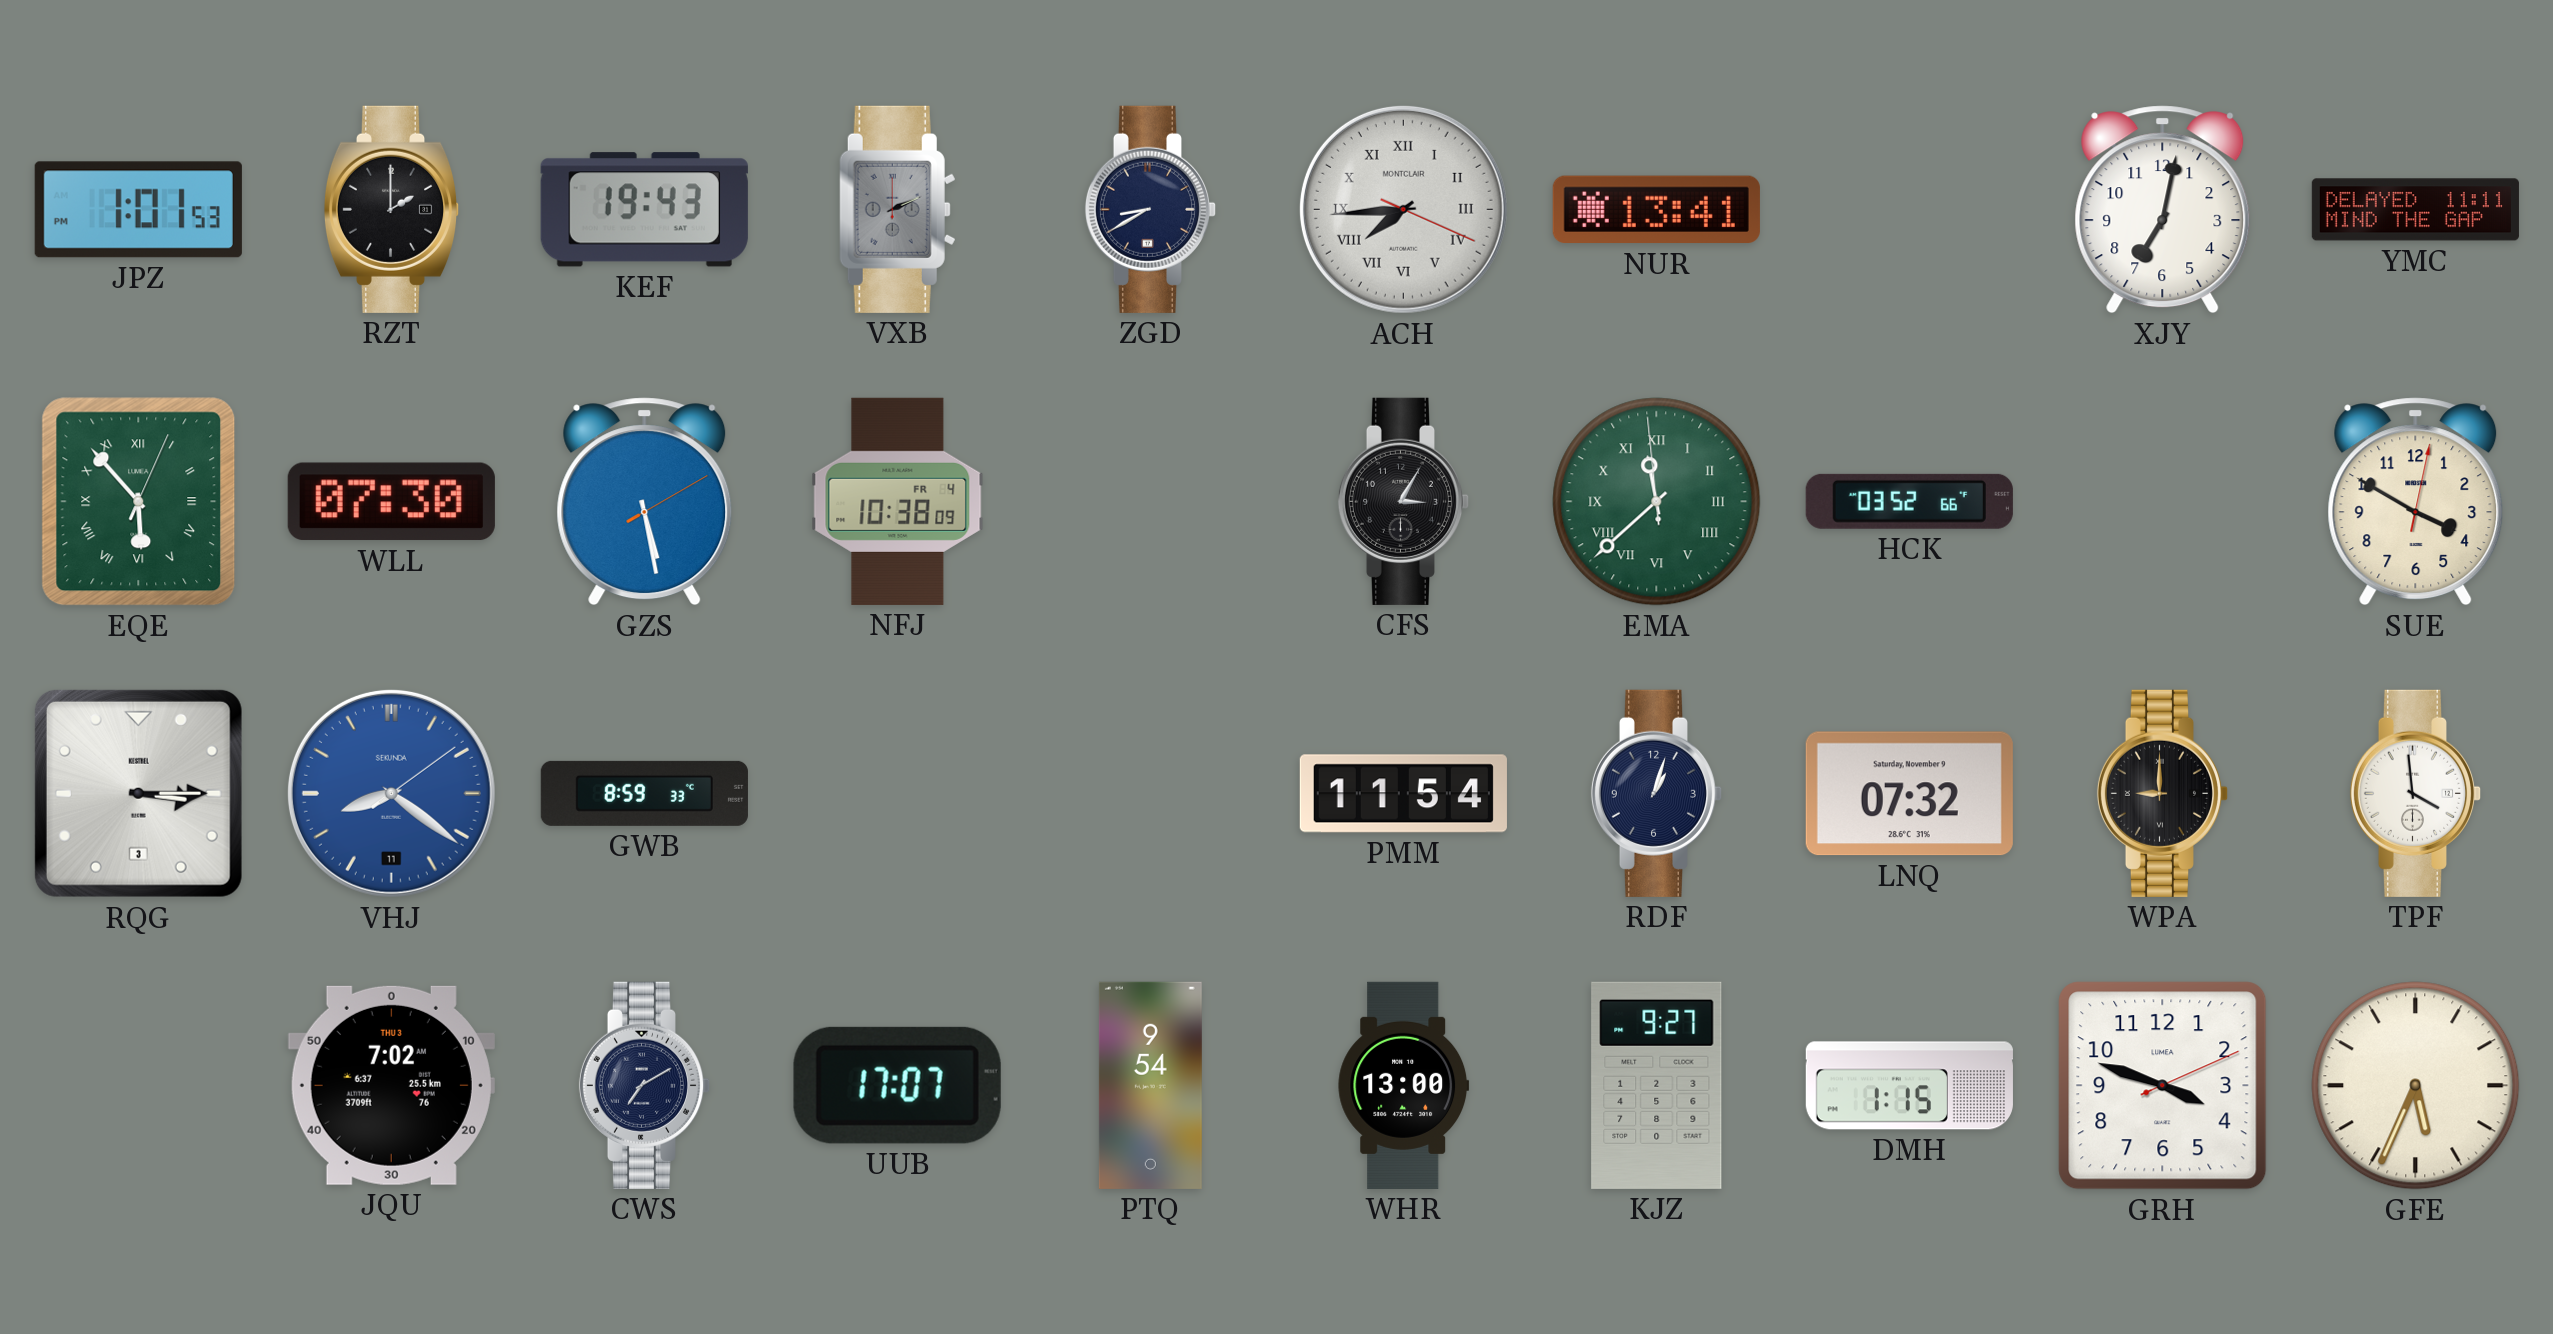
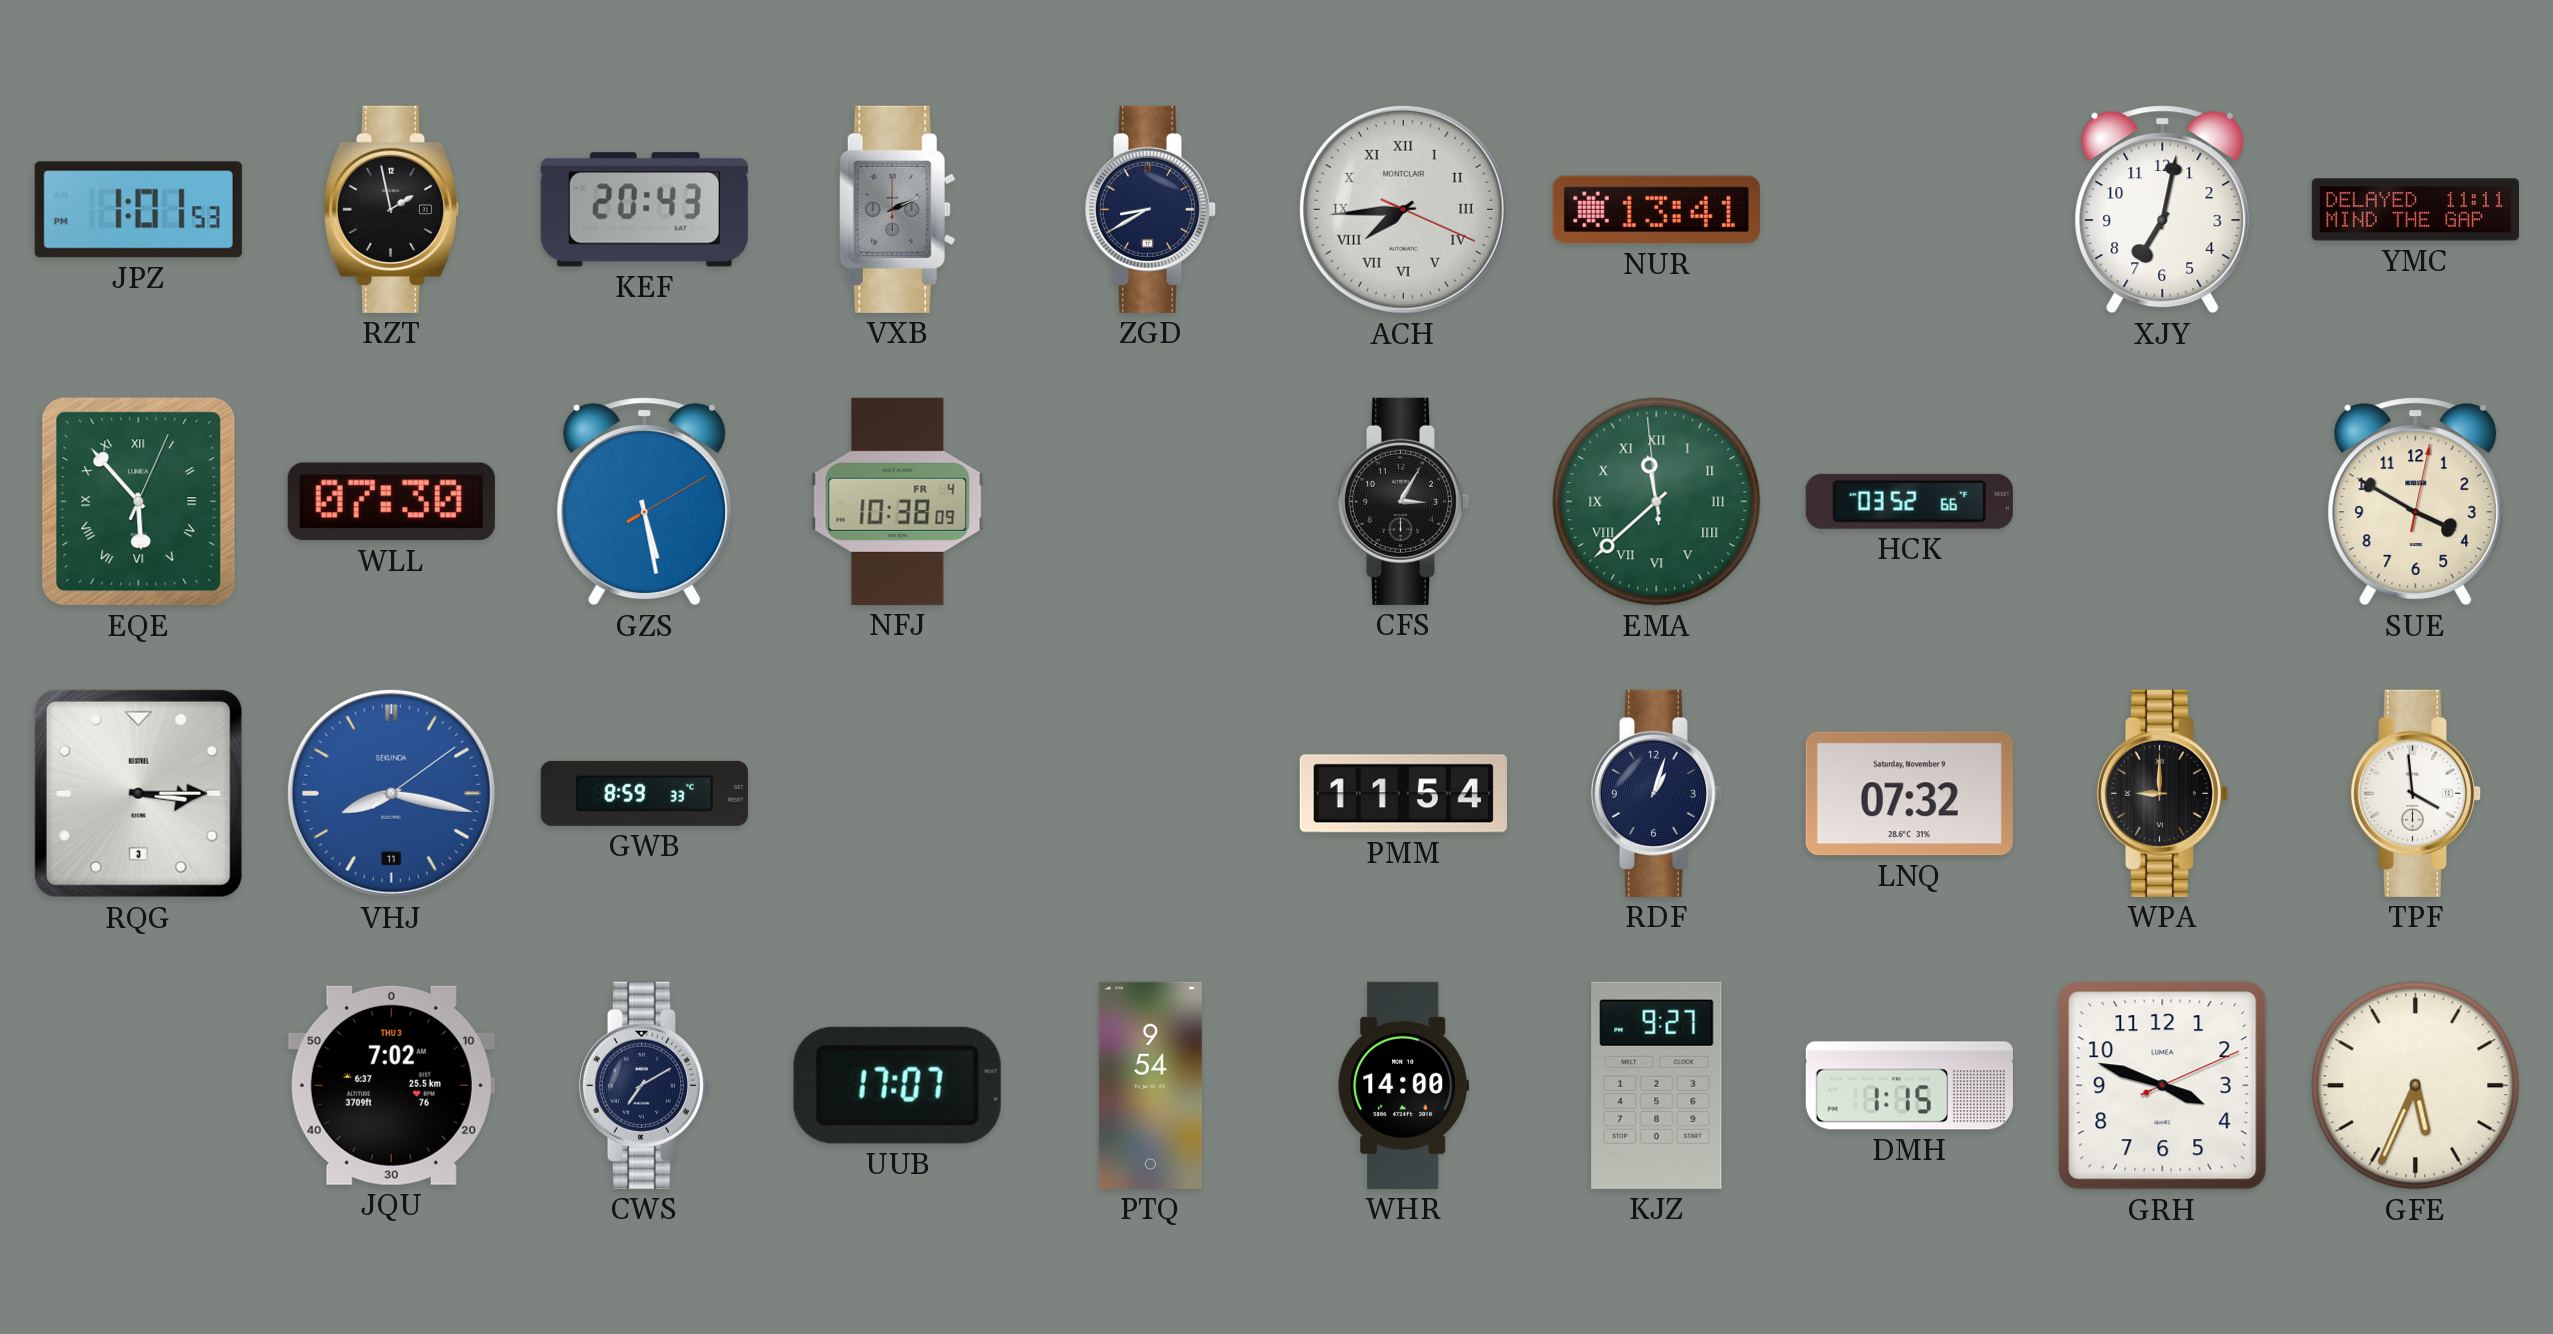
RZT: 2:00 -> 1:58 (392, 209)
KEF: 19:43 -> 20:43 (644, 210)
VHJ: 8:21 -> 8:17 (391, 793)
WHR: 13:00 -> 14:00 (1404, 1085)
